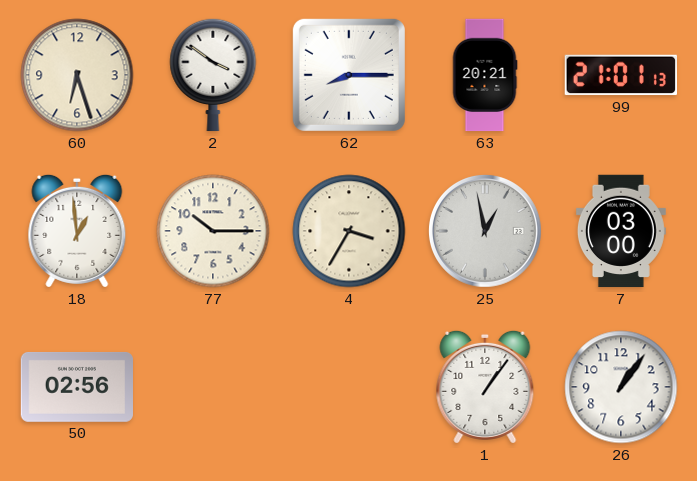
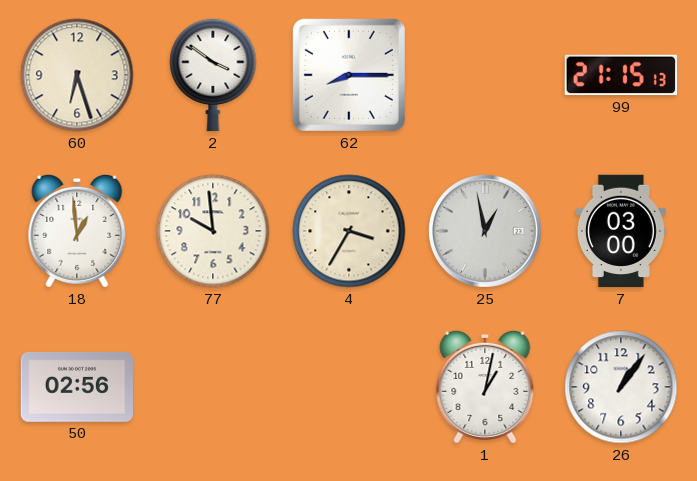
63: 20:21 -> none (485, 75)
99: 21:01 -> 21:15 (620, 75)
77: 10:15 -> 9:59 (213, 231)
1: 1:06 -> 1:02 (485, 387)
